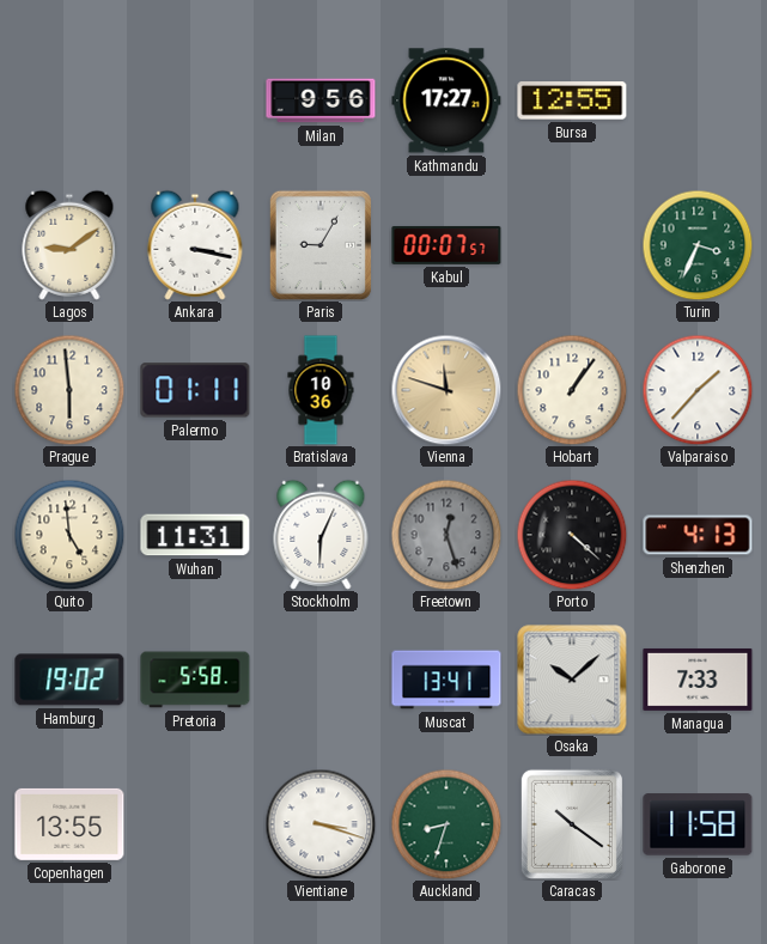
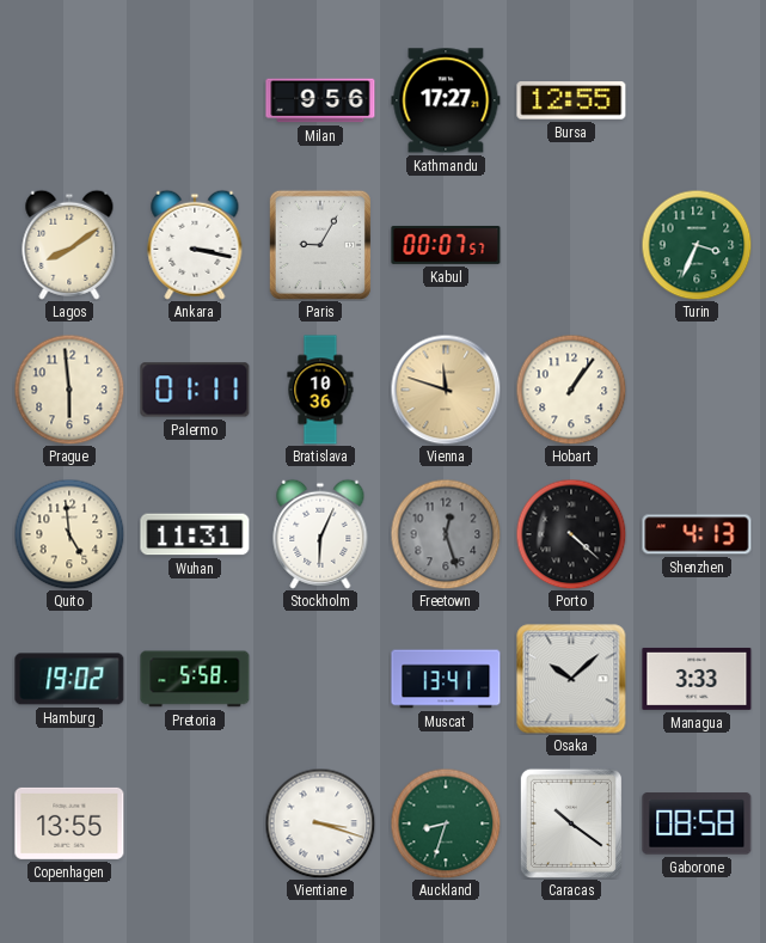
Lagos: 9:09 -> 8:09 (69, 245)
Valparaiso: 1:37 -> none (698, 390)
Managua: 7:33 -> 3:33 (697, 679)
Gaborone: 11:58 -> 08:58 (697, 823)
